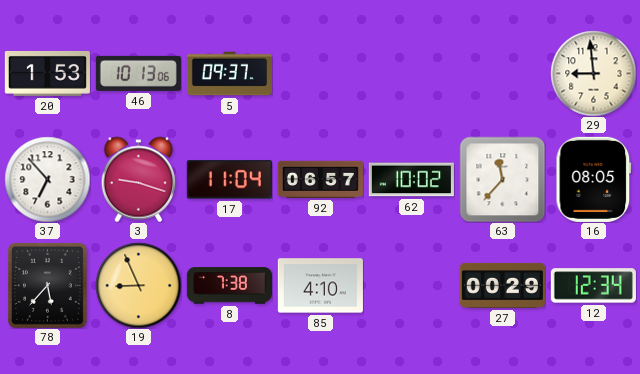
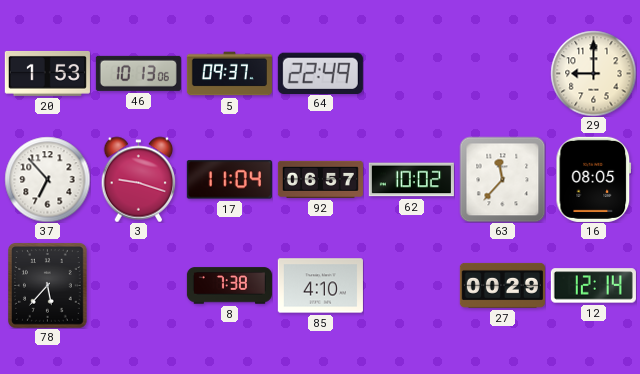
64: none -> 22:49 (320, 73)
29: 8:59 -> 9:00 (593, 73)
19: 8:56 -> none (138, 285)
12: 12:34 -> 12:14 (593, 286)
